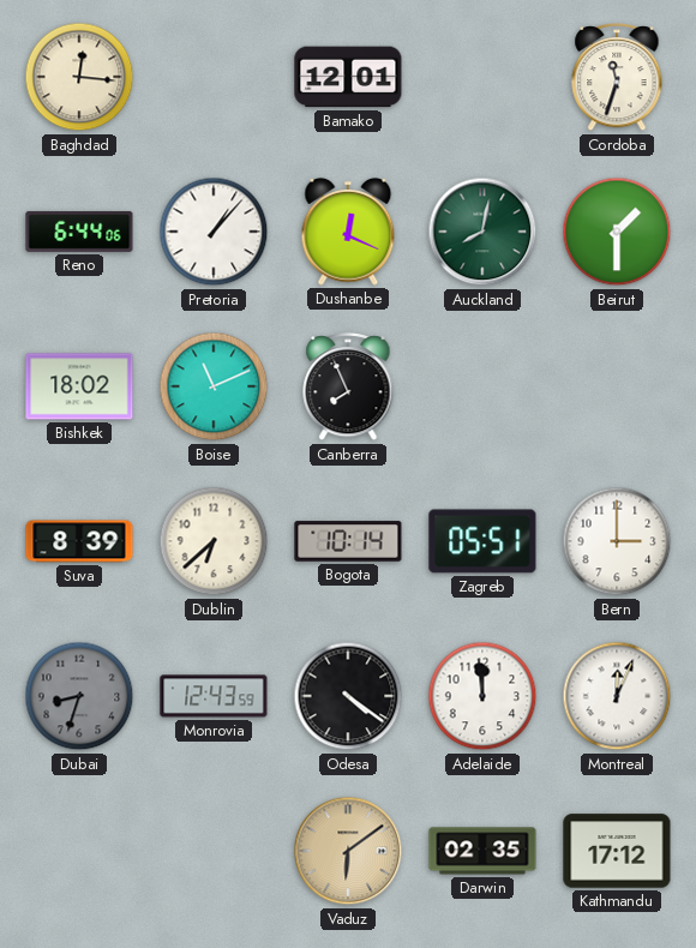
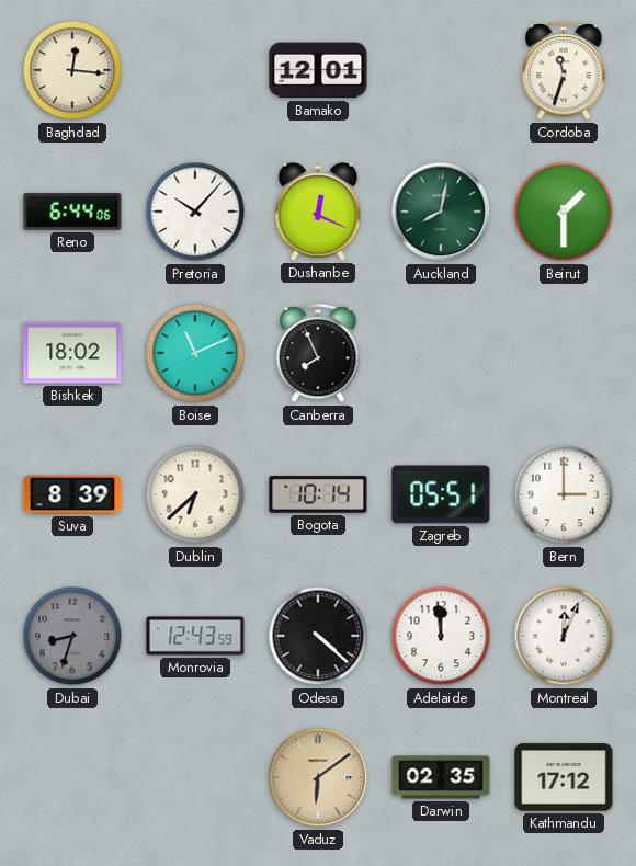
Pretoria: 1:07 -> 10:07 (195, 212)
Odesa: 4:21 -> 4:22 (318, 636)
